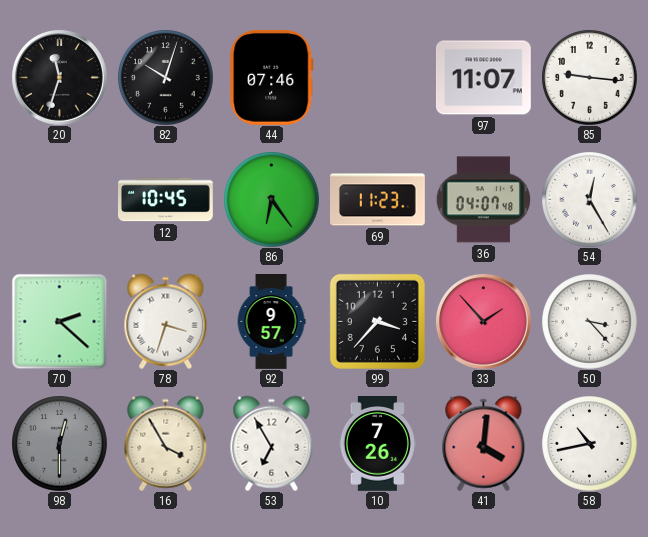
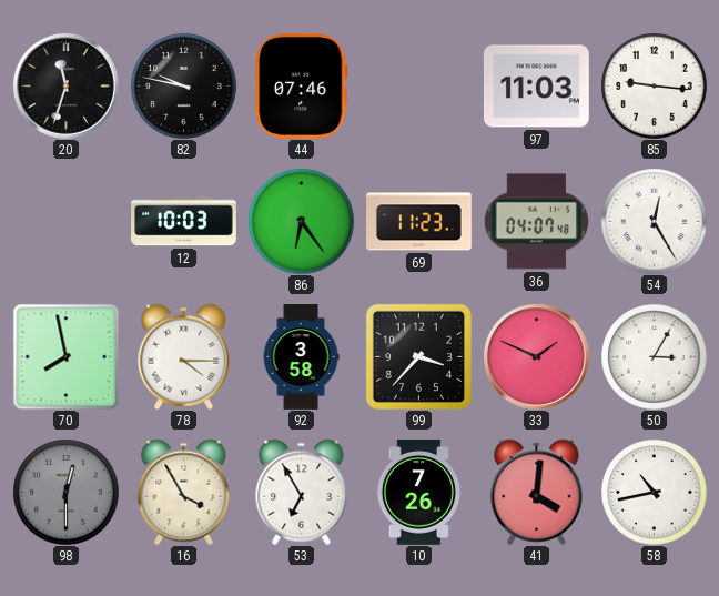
82: 10:03 -> 9:47 (183, 85)
97: 11:07 -> 11:03 (536, 87)
12: 10:45 -> 10:03 (184, 222)
70: 2:22 -> 7:58 (65, 356)
78: 3:33 -> 4:15 (184, 356)
92: 9:57 -> 3:58 (301, 357)
33: 1:53 -> 1:49 (536, 356)
50: 3:23 -> 3:05 (654, 356)
